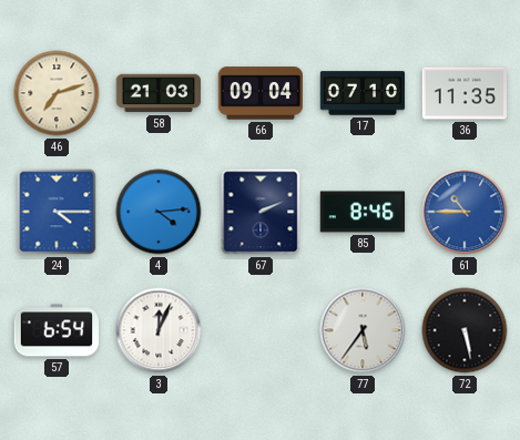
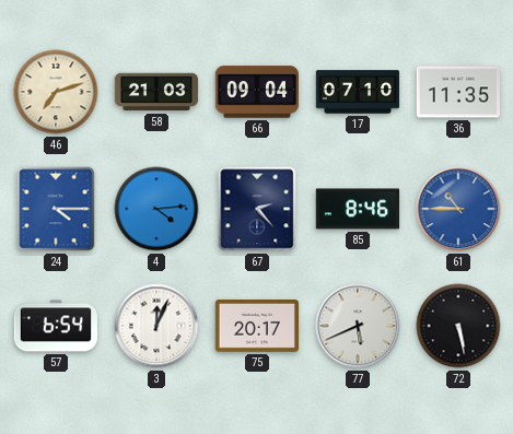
67: 2:11 -> 2:23 (257, 209)
75: none -> 20:17 (256, 326)
77: 5:36 -> 5:41 (358, 326)
